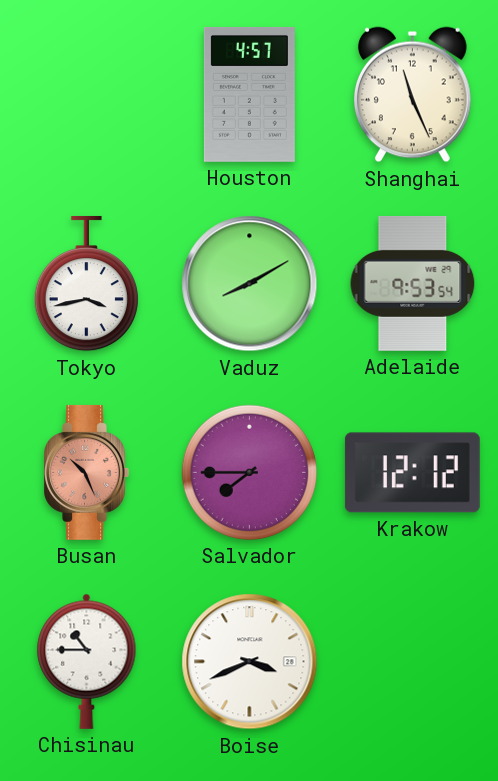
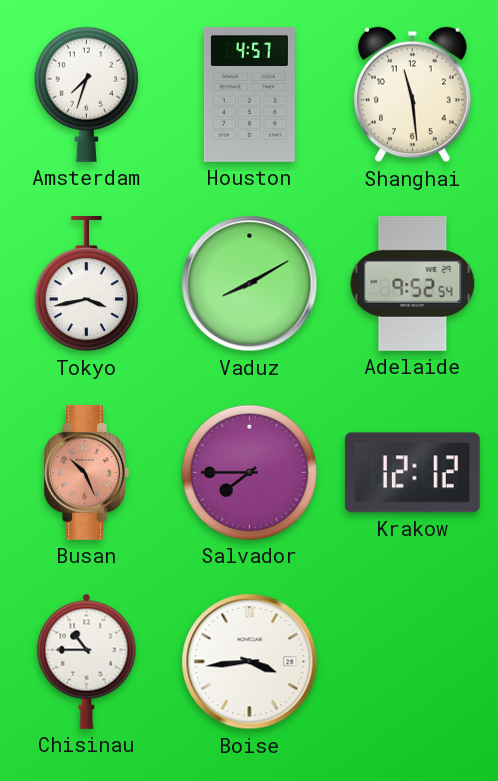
Amsterdam: none -> 7:33 (86, 94)
Shanghai: 11:26 -> 11:29 (413, 95)
Adelaide: 9:53 -> 9:52 (413, 283)
Boise: 3:41 -> 3:44 (250, 662)
